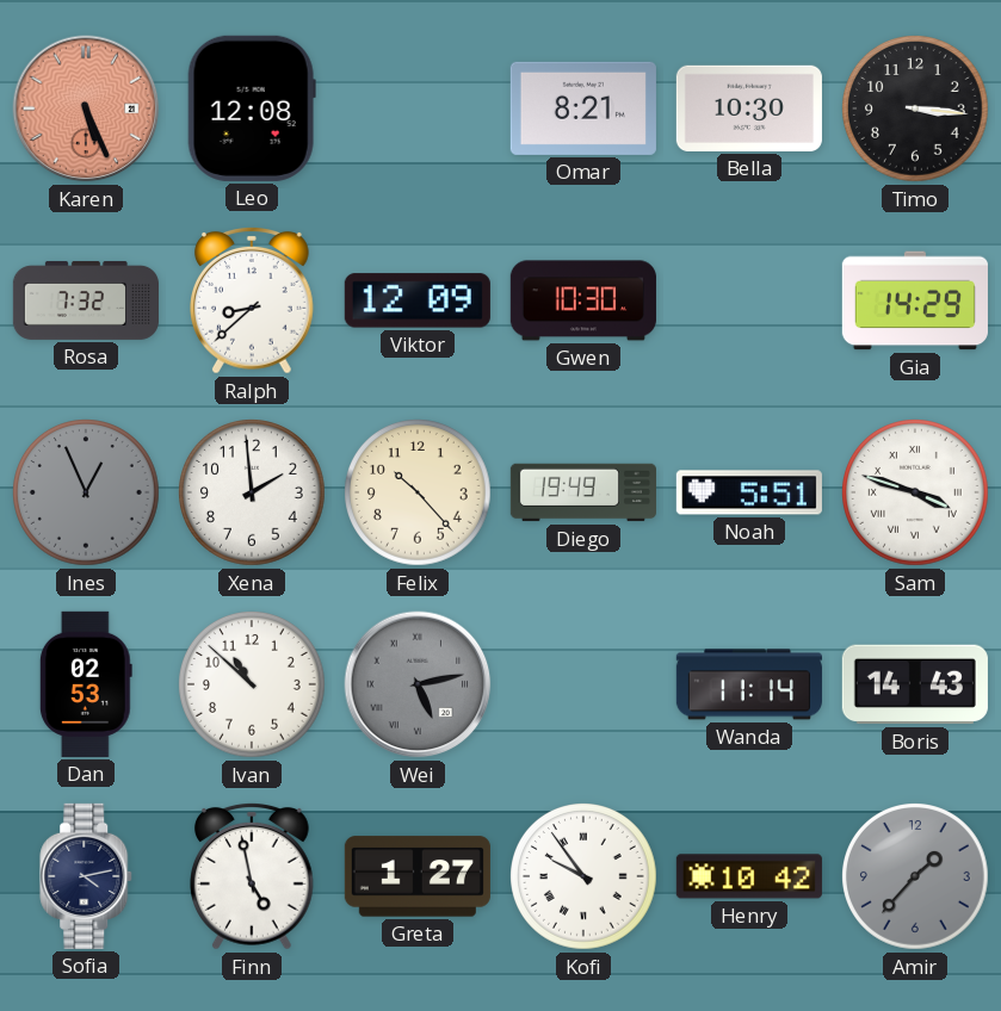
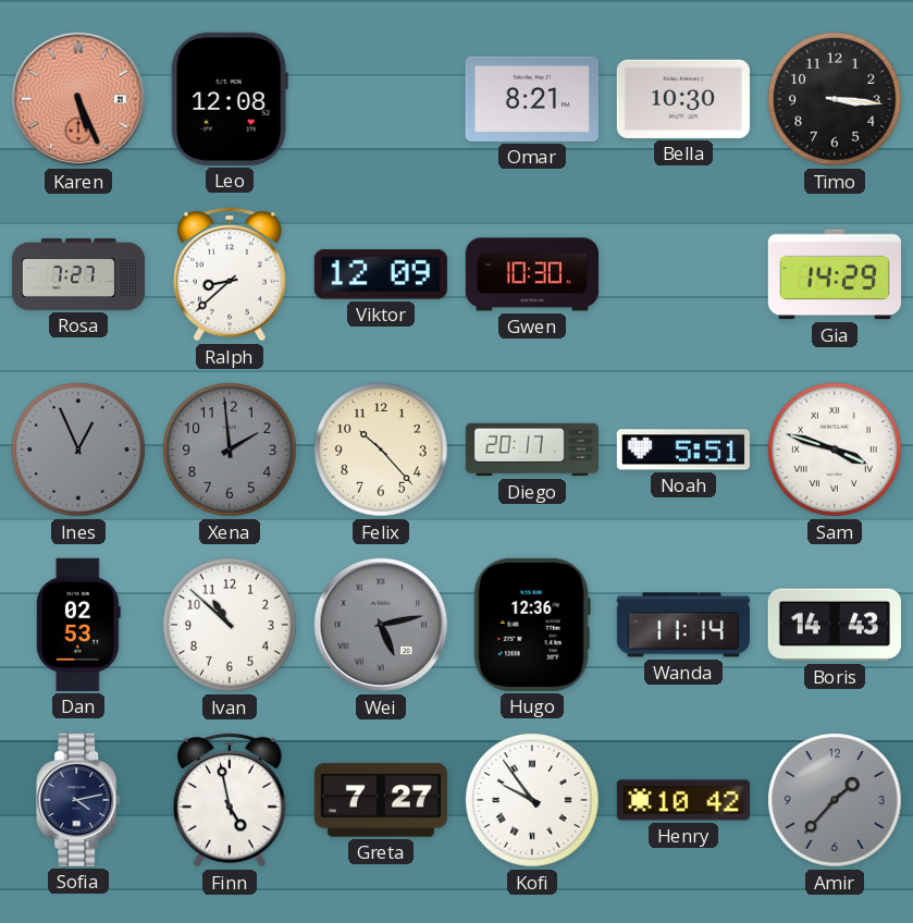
Rosa: 7:32 -> 7:27 (77, 274)
Xena dial: white -> grey (231, 451)
Diego: 19:49 -> 20:17 (531, 450)
Hugo: none -> 12:36 (532, 625)
Greta: 1:27 -> 7:27 (381, 800)
